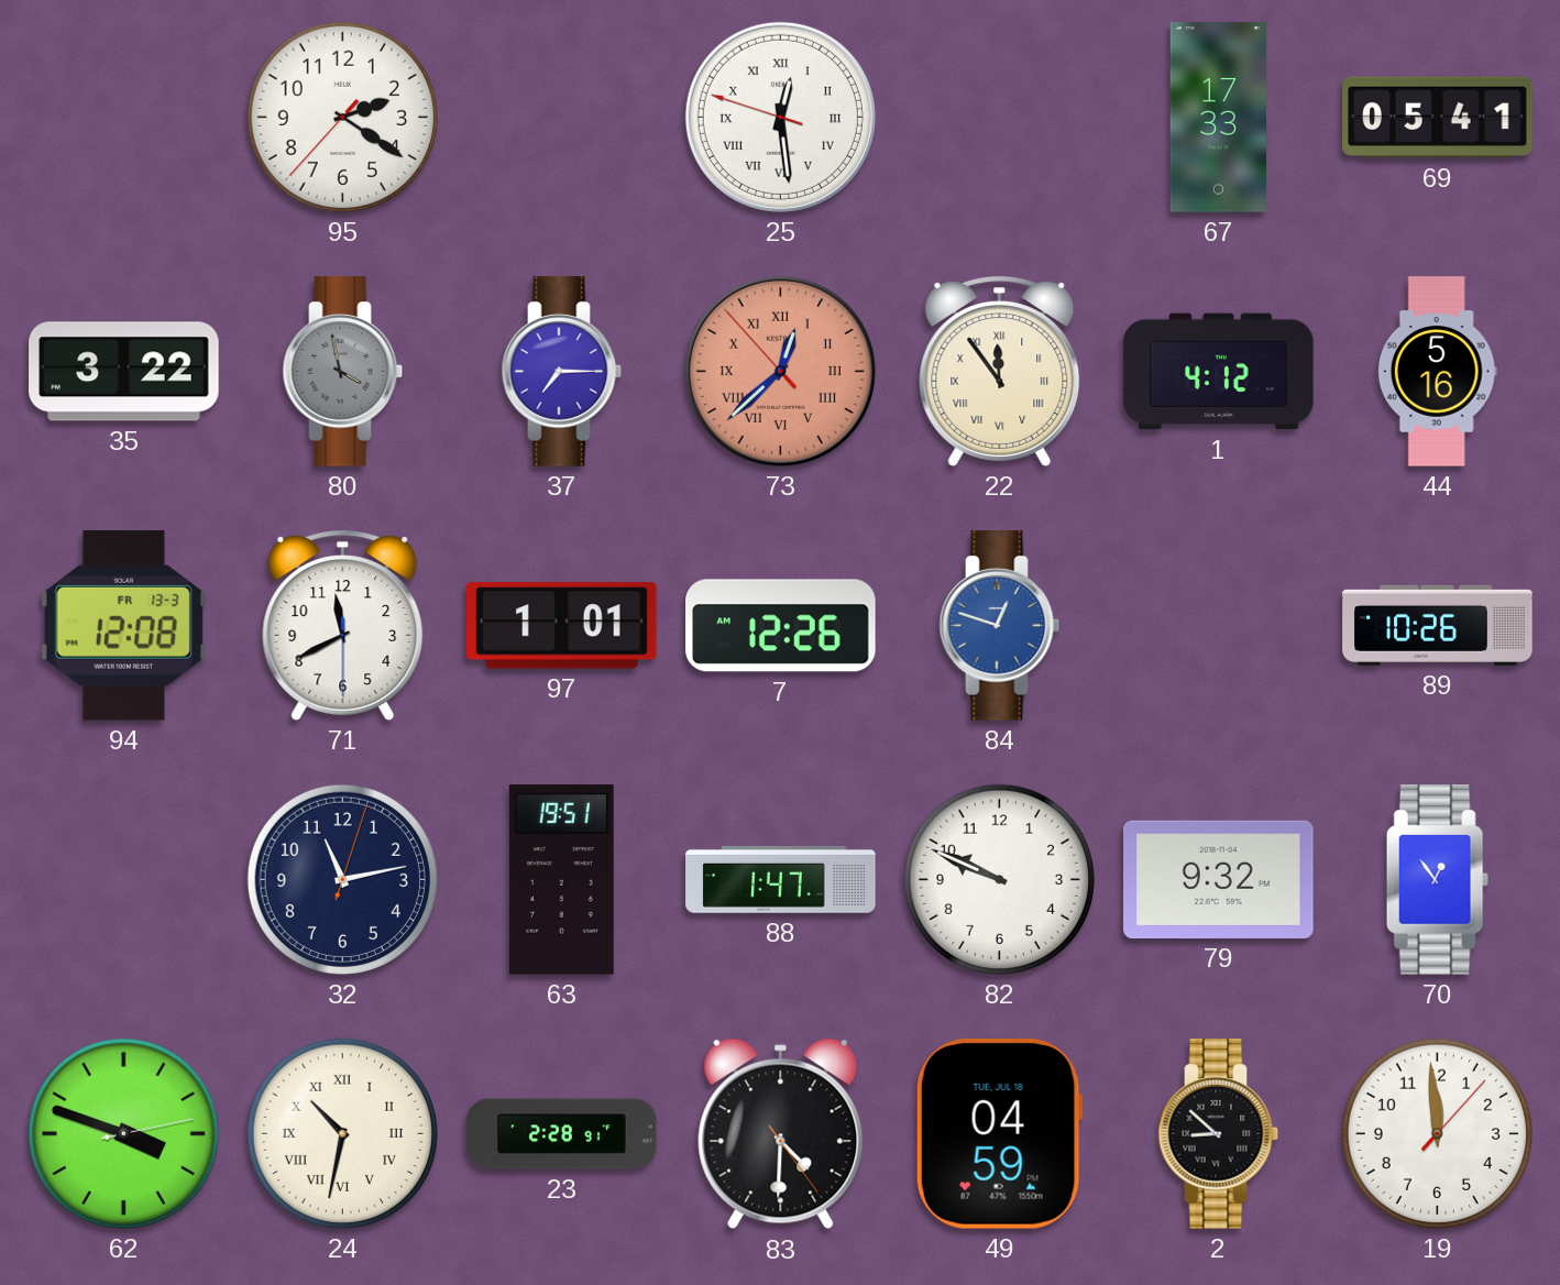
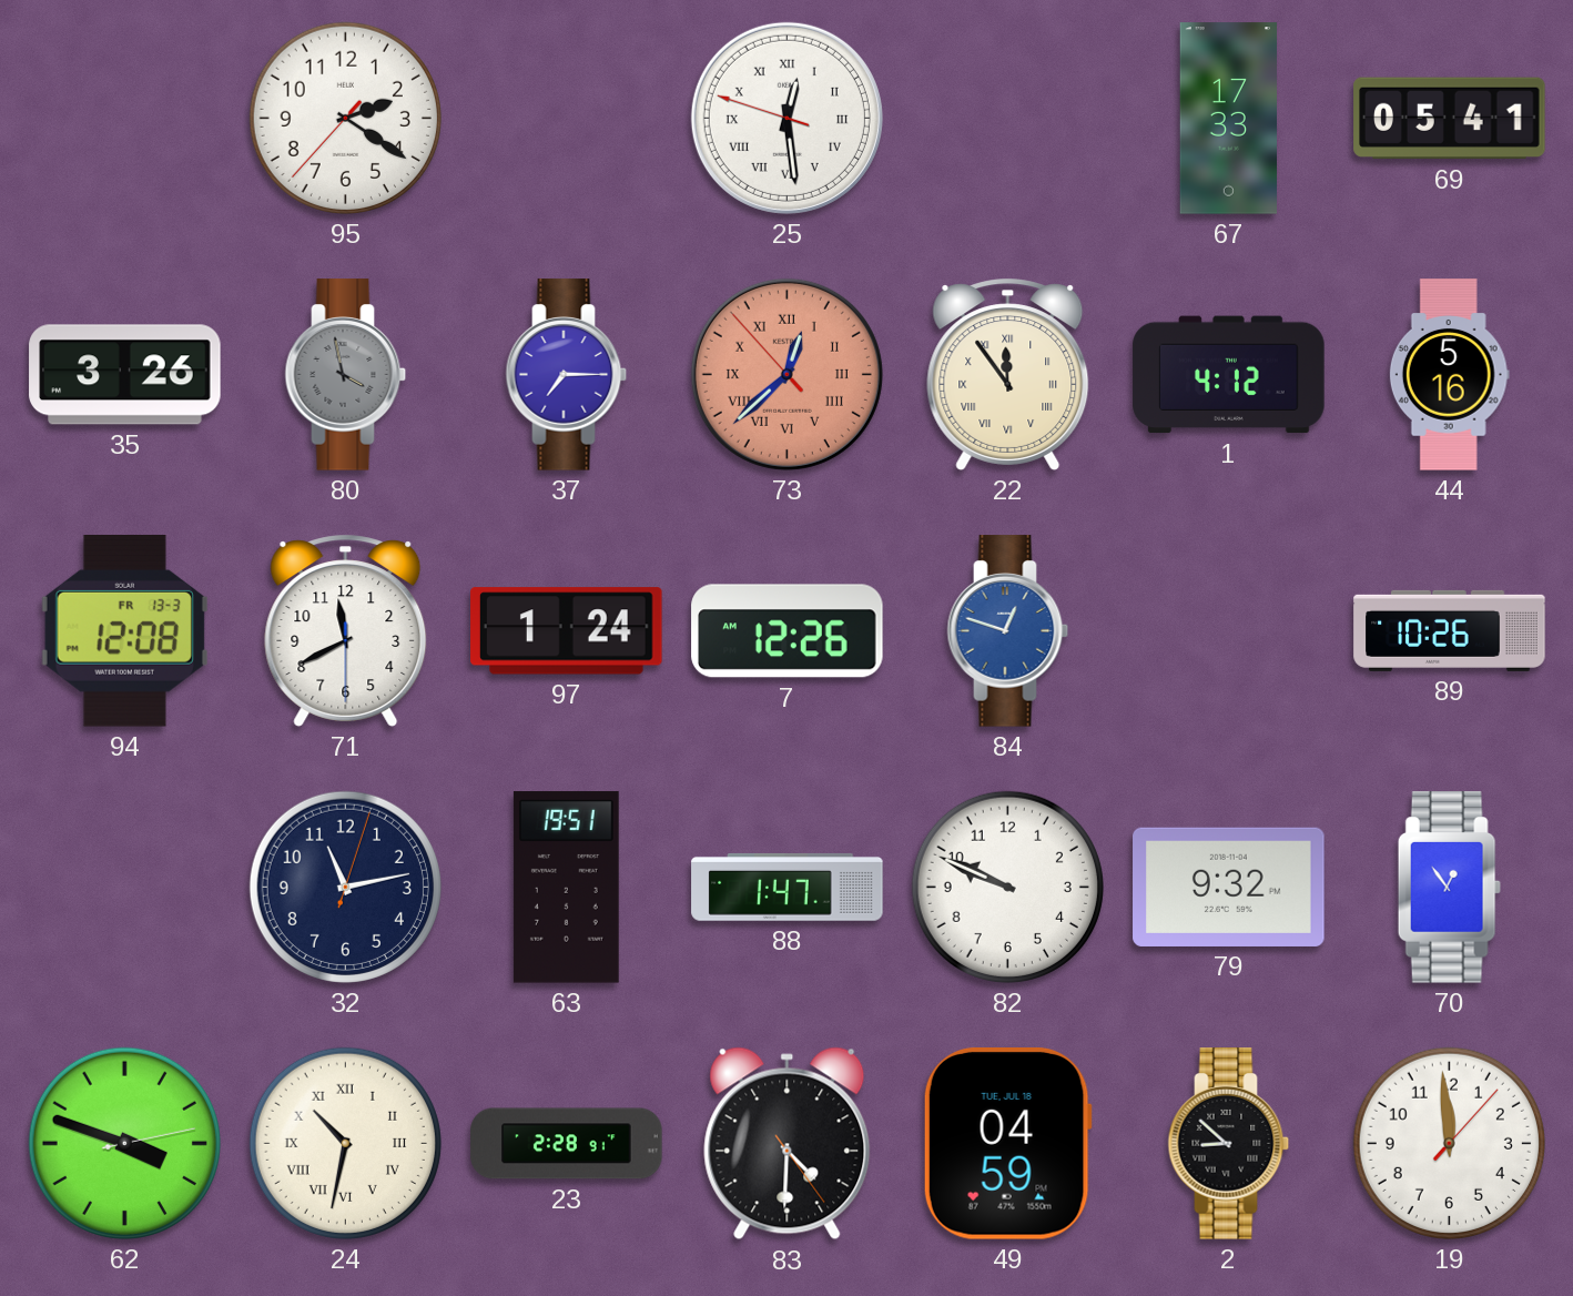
35: 3:22 -> 3:26 (125, 375)
97: 1:01 -> 1:24 (567, 631)
